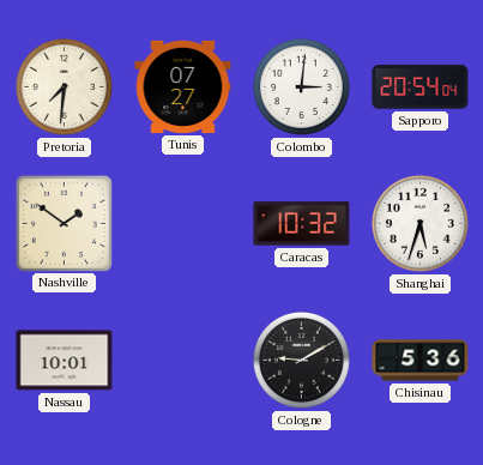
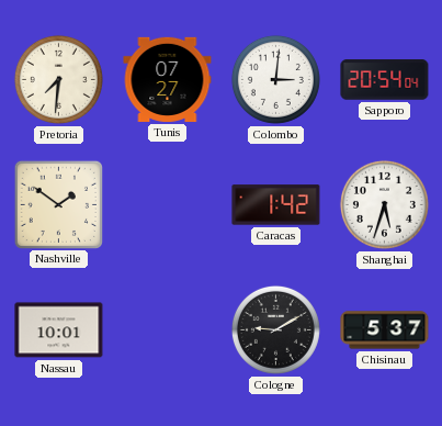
Caracas: 10:32 -> 1:42 (276, 205)
Chisinau: 5:36 -> 5:37 (385, 330)
